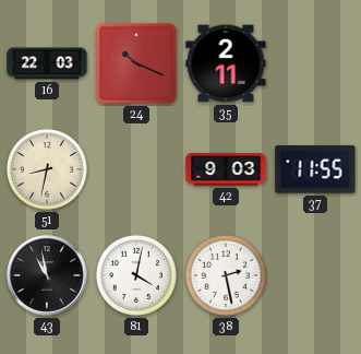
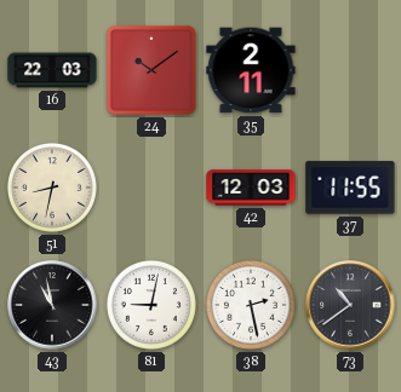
24: 10:19 -> 10:09 (151, 70)
42: 9:03 -> 12:03 (251, 188)
81: 4:02 -> 9:02 (151, 305)
73: none -> 10:39 (350, 305)
